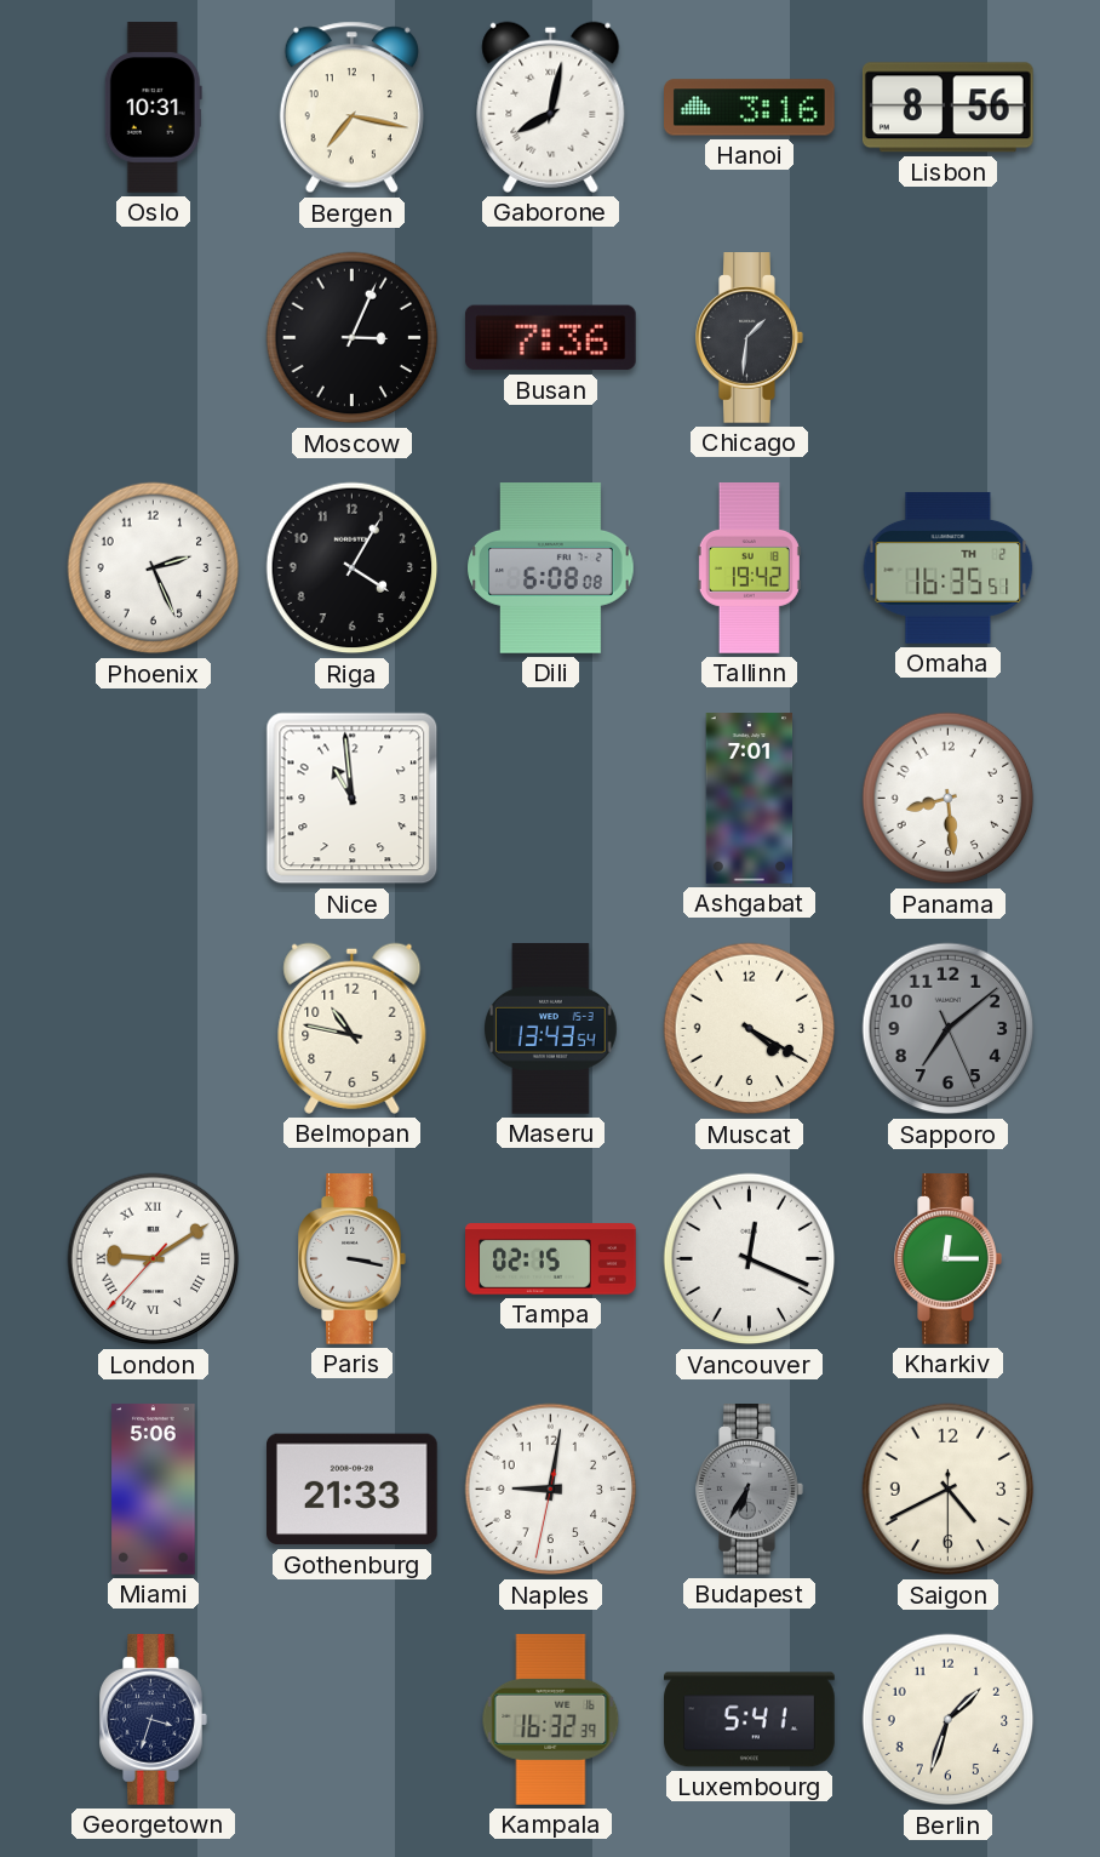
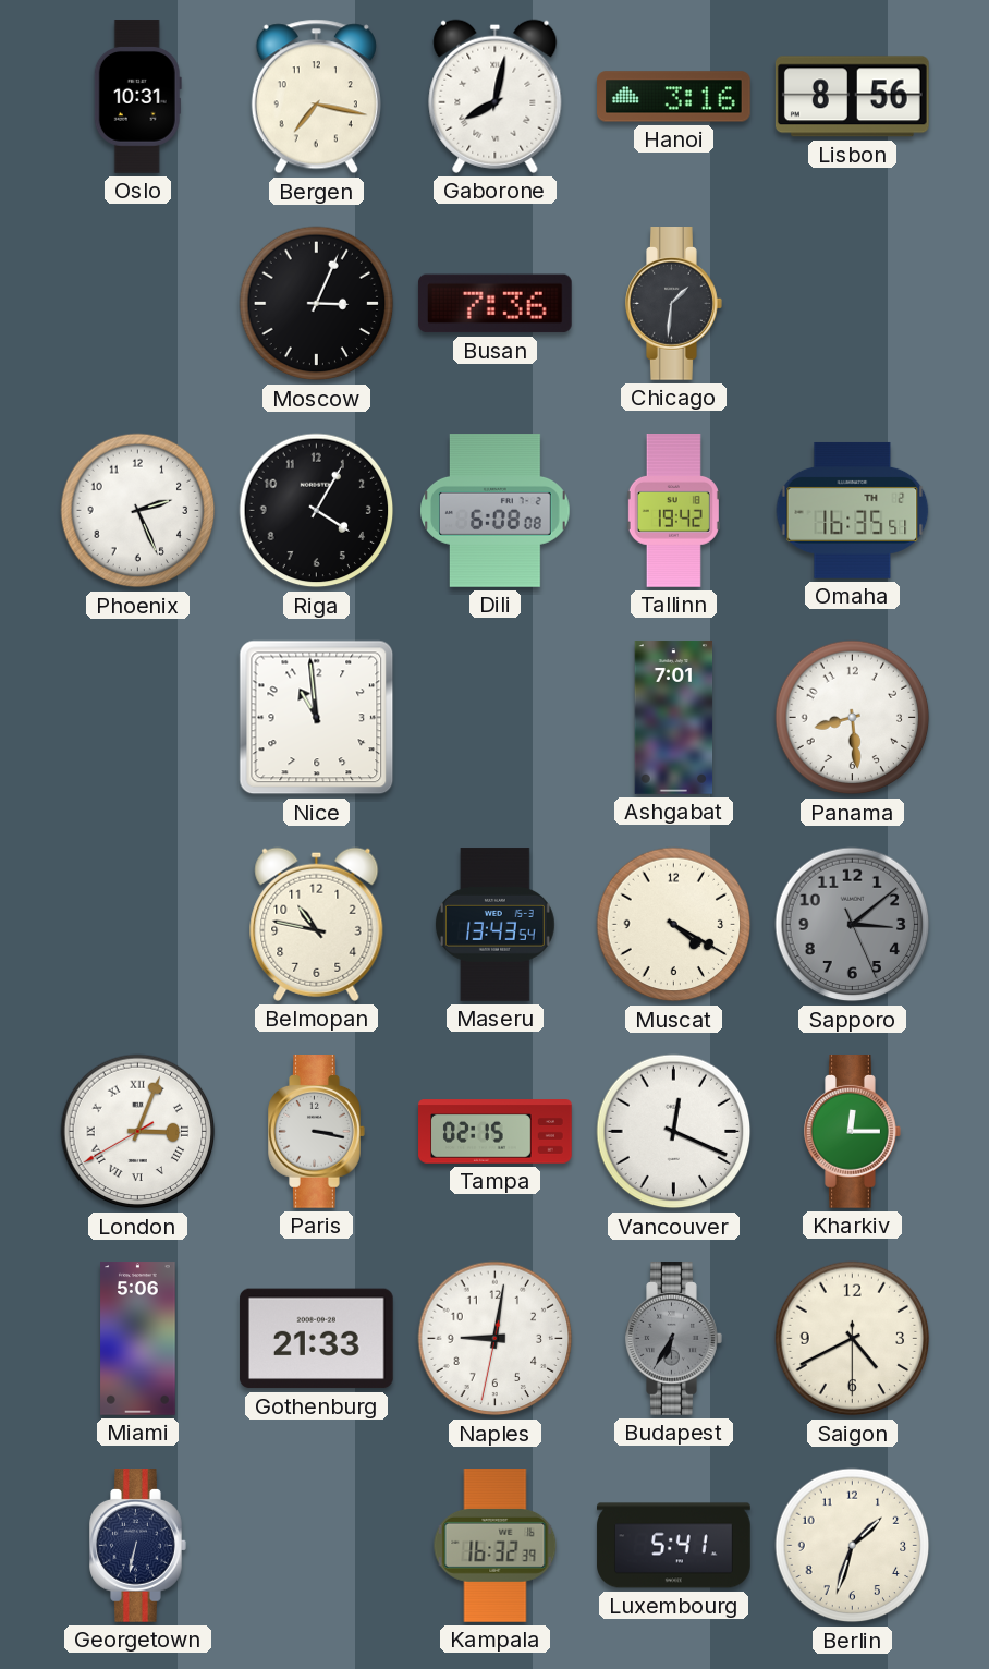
Sapporo: 7:08 -> 3:08 (853, 925)
London: 9:09 -> 3:03 (138, 1132)
Georgetown: 3:33 -> 6:32 (138, 1546)
